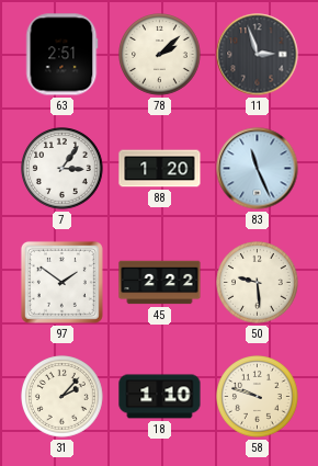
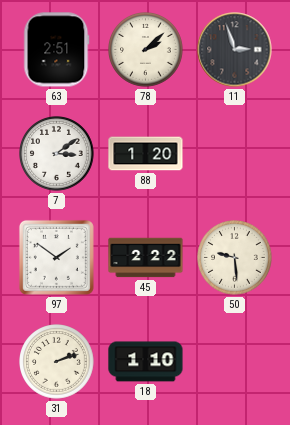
7: 3:06 -> 3:09 (57, 154)
83: 11:26 -> none (258, 169)
31: 2:07 -> 2:12 (57, 362)
58: 9:48 -> none (258, 397)
